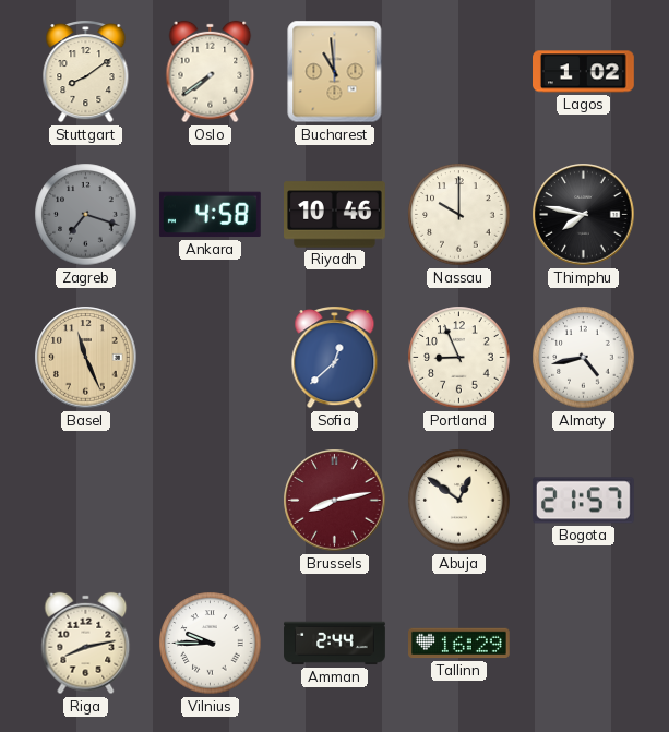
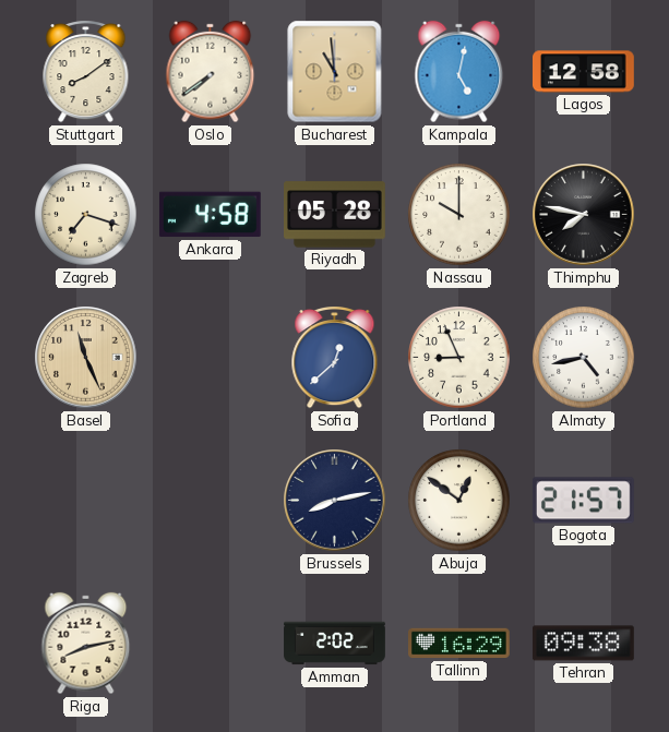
Kampala: none -> 5:02 (459, 72)
Lagos: 1:02 -> 12:58 (584, 72)
Zagreb dial: grey -> cream (86, 215)
Riyadh: 10:46 -> 05:28 (335, 215)
Brussels dial: burgundy -> navy (335, 501)
Vilnius: 9:45 -> none (211, 644)
Amman: 2:44 -> 2:02 (335, 644)
Tehran: none -> 09:38 (583, 644)
